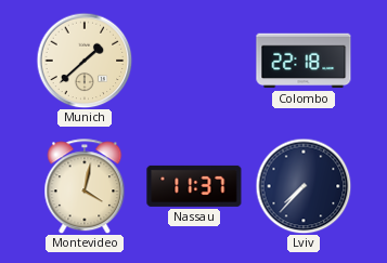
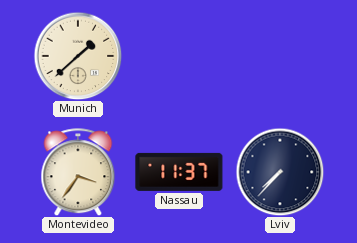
Colombo: 22:18 -> none (304, 61)
Montevideo: 4:02 -> 3:36 (78, 172)
